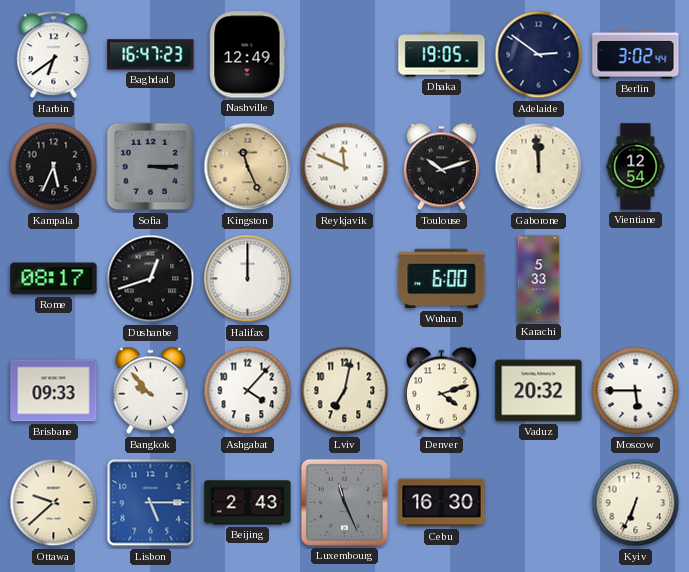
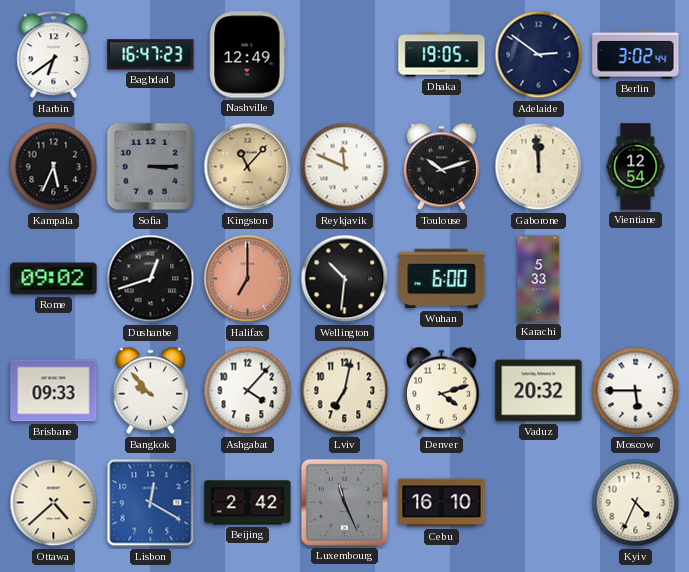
Kingston: 11:26 -> 11:07 (248, 167)
Rome: 08:17 -> 09:02 (54, 279)
Halifax: 12:00 -> 7:00 (248, 279)
Halifax dial: white -> salmon (248, 279)
Wellington: none -> 10:31 (345, 279)
Ottawa: 9:38 -> 4:38 (54, 503)
Lisbon: 5:15 -> 12:20 (151, 503)
Beijing: 2:43 -> 2:42 (248, 503)
Cebu: 16:30 -> 16:10 (442, 503)
Kyiv: 6:34 -> 4:34 (636, 503)
